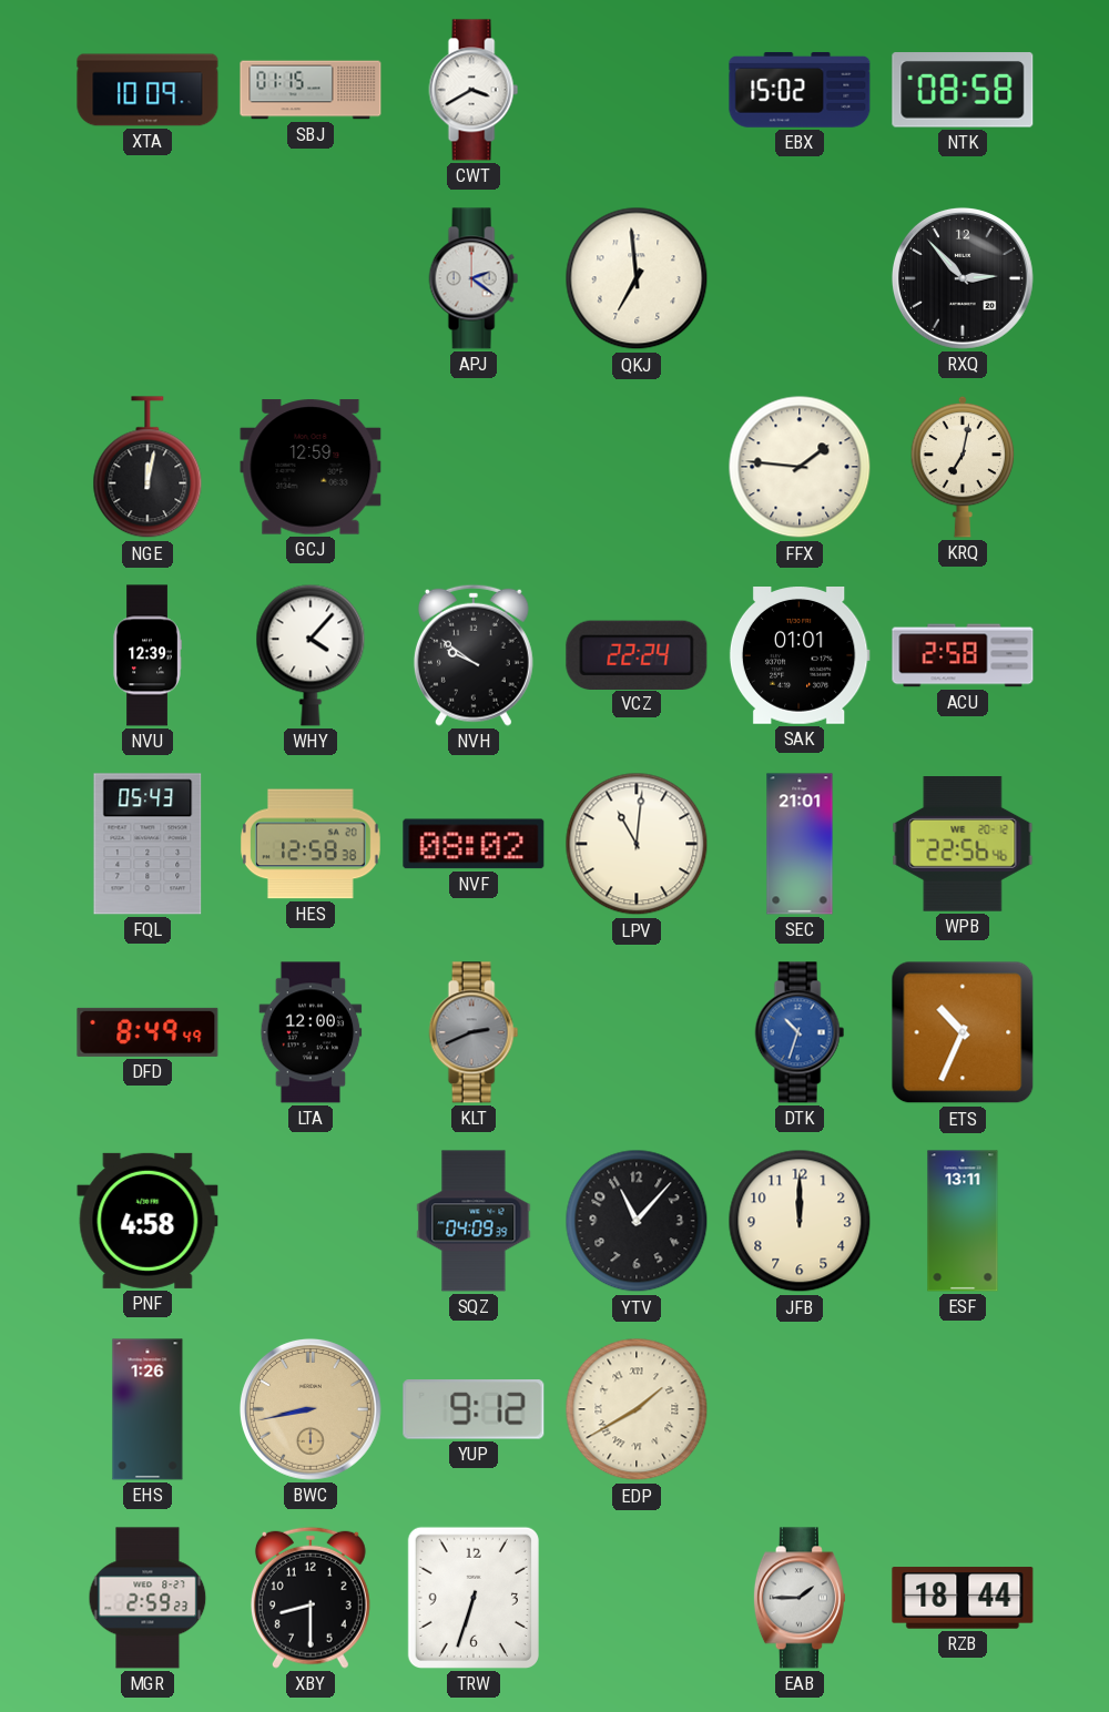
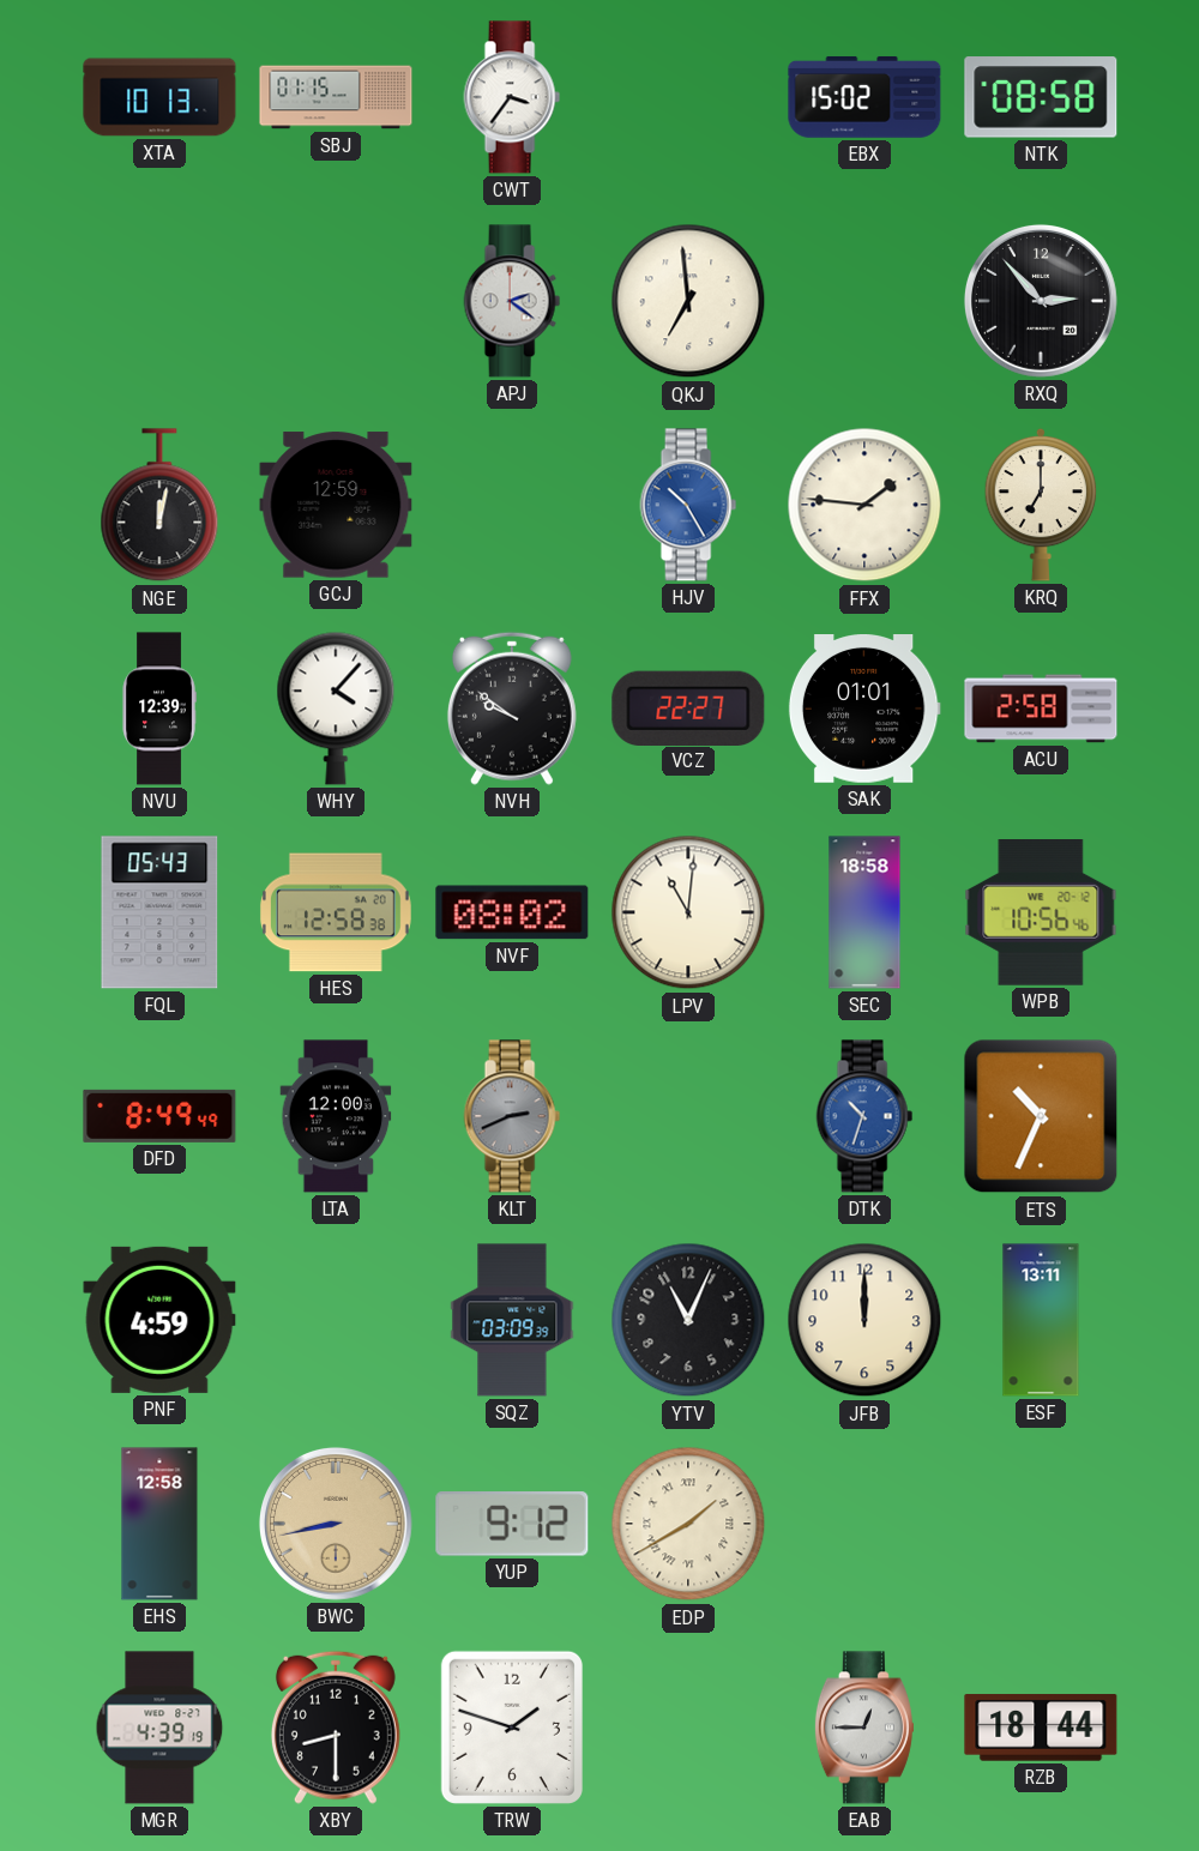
XTA: 10:09 -> 10:13 (159, 97)
CWT: 3:40 -> 3:36 (512, 97)
HJV: none -> 10:25 (688, 505)
KRQ: 7:02 -> 7:00 (1041, 505)
VCZ: 22:24 -> 22:27 (688, 707)
SEC: 21:01 -> 18:58 (864, 912)
WPB: 22:56 -> 10:56 (1041, 914)
PNF: 4:58 -> 4:59 (159, 1320)
SQZ: 04:09 -> 03:09 (512, 1320)
YTV: 11:07 -> 11:04 (688, 1320)
EHS: 1:26 -> 12:58 (159, 1524)
MGR: 2:59 -> 4:39 (159, 1728)
TRW: 6:33 -> 1:48 (512, 1728)
EAB: 1:45 -> 12:45 (864, 1728)
